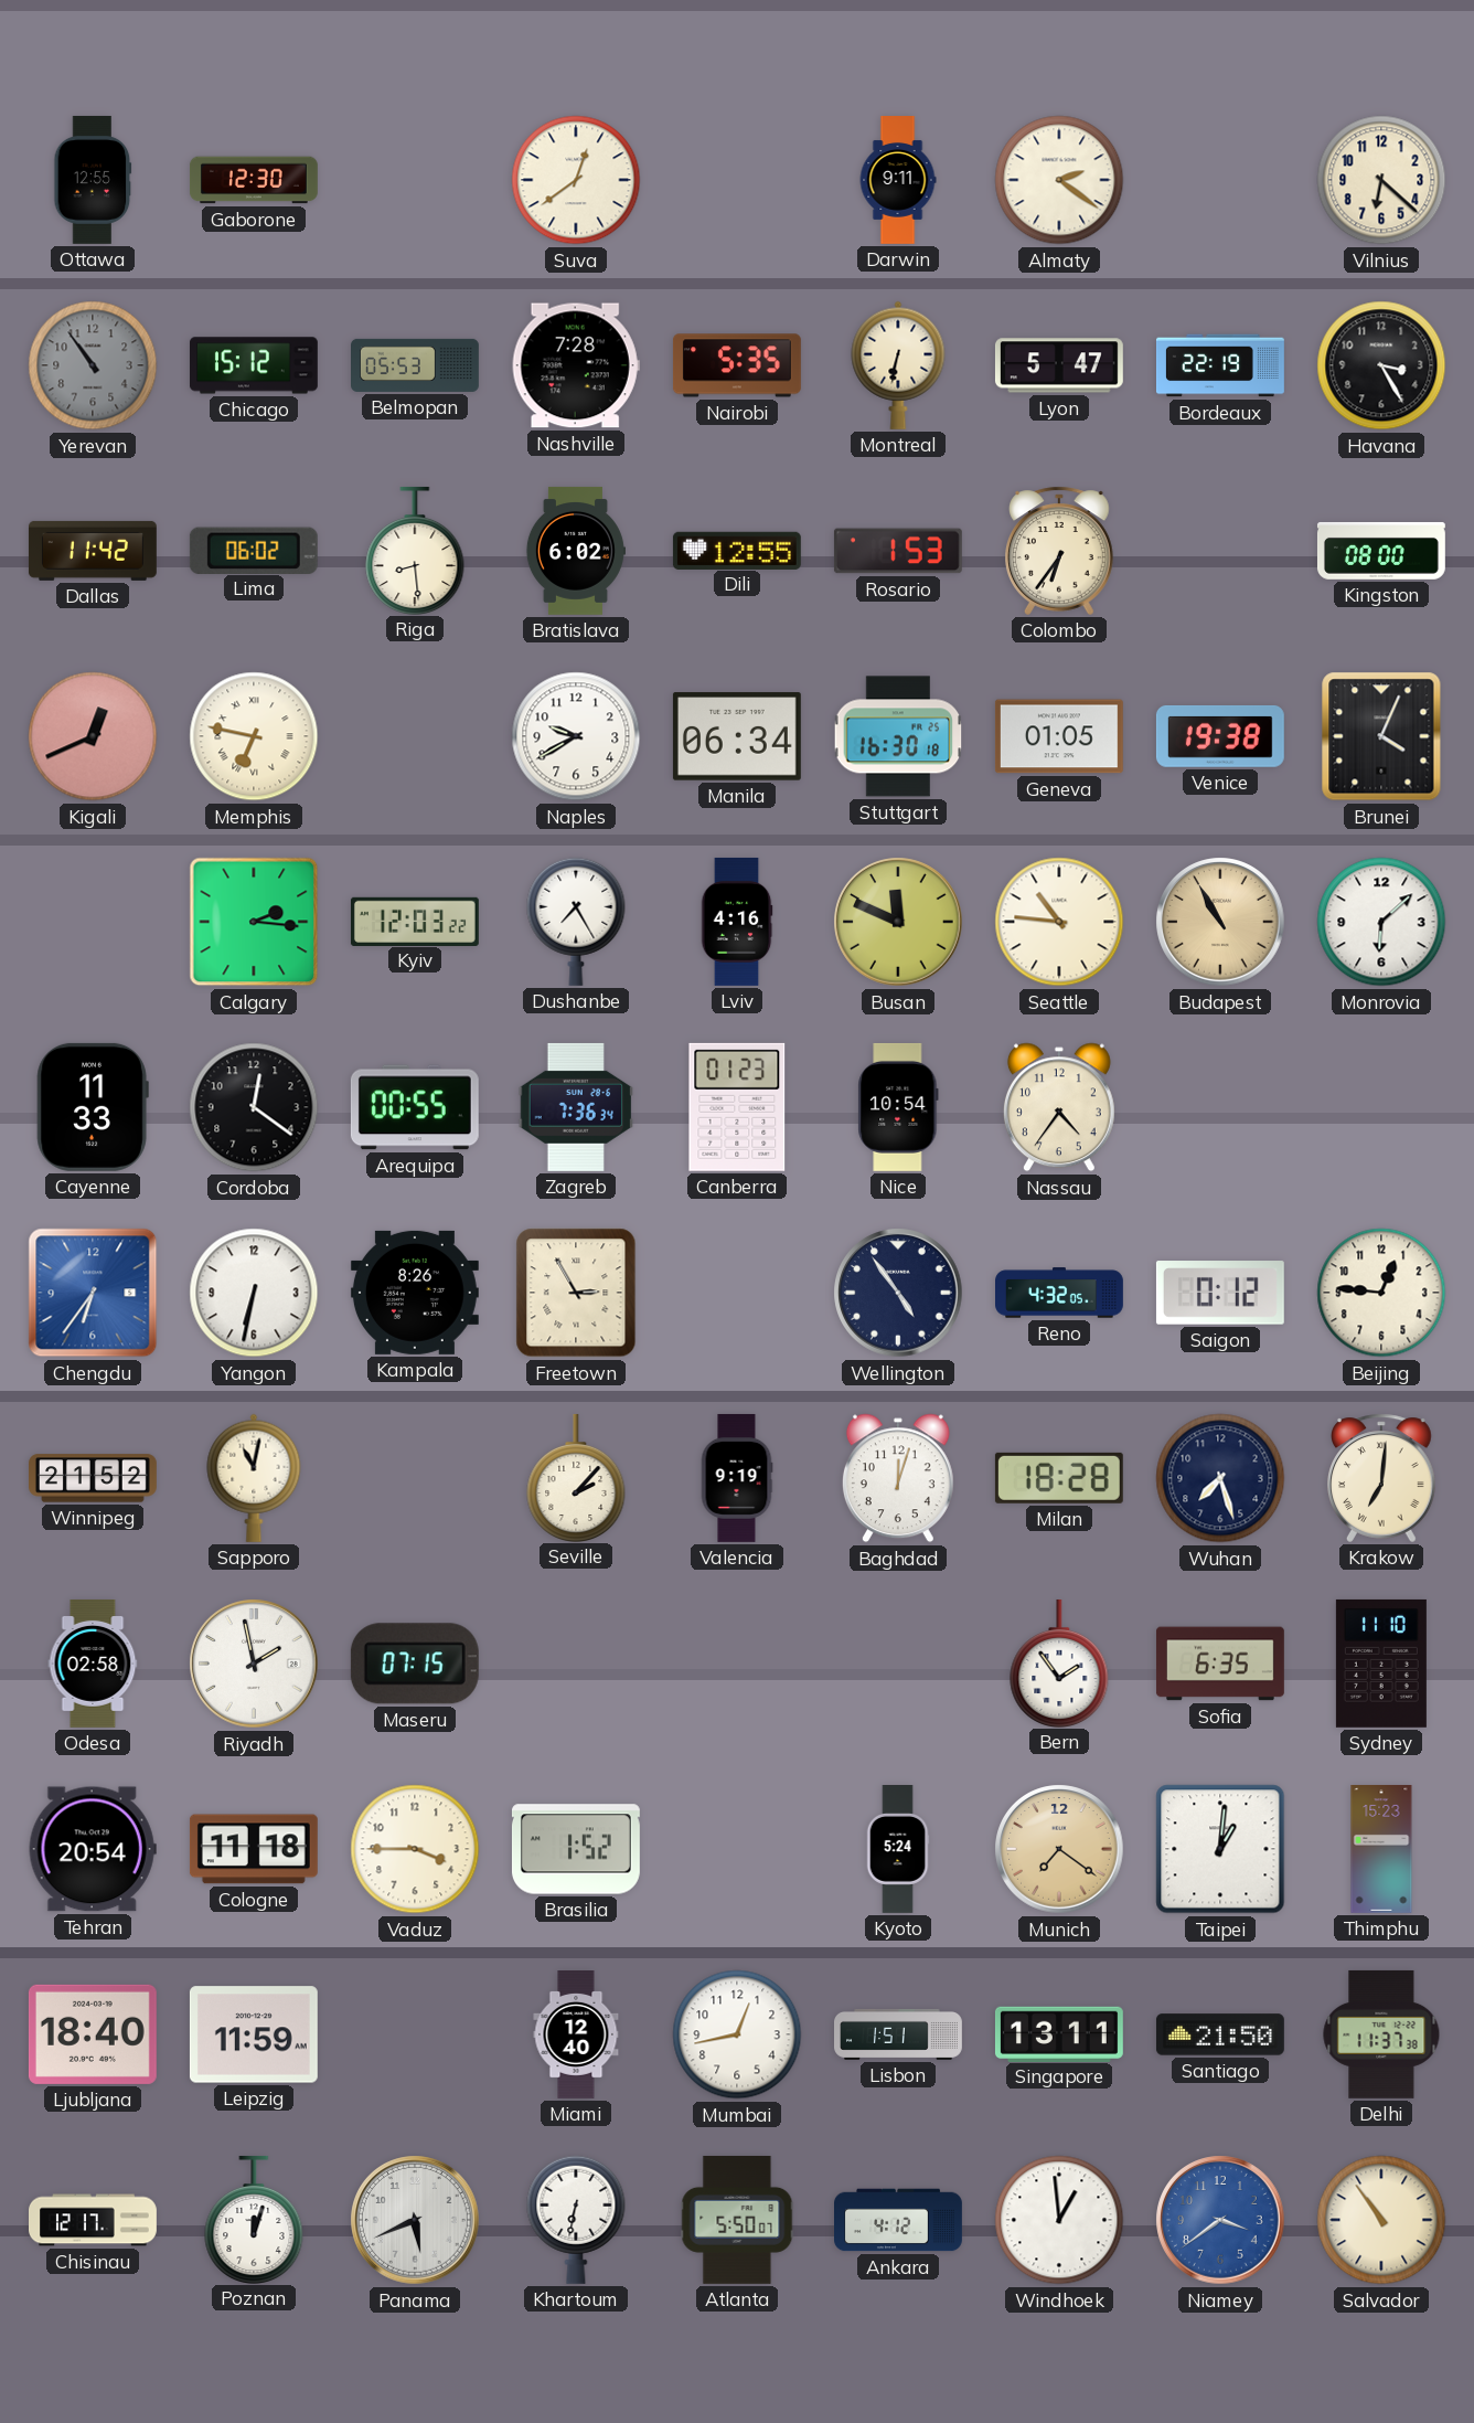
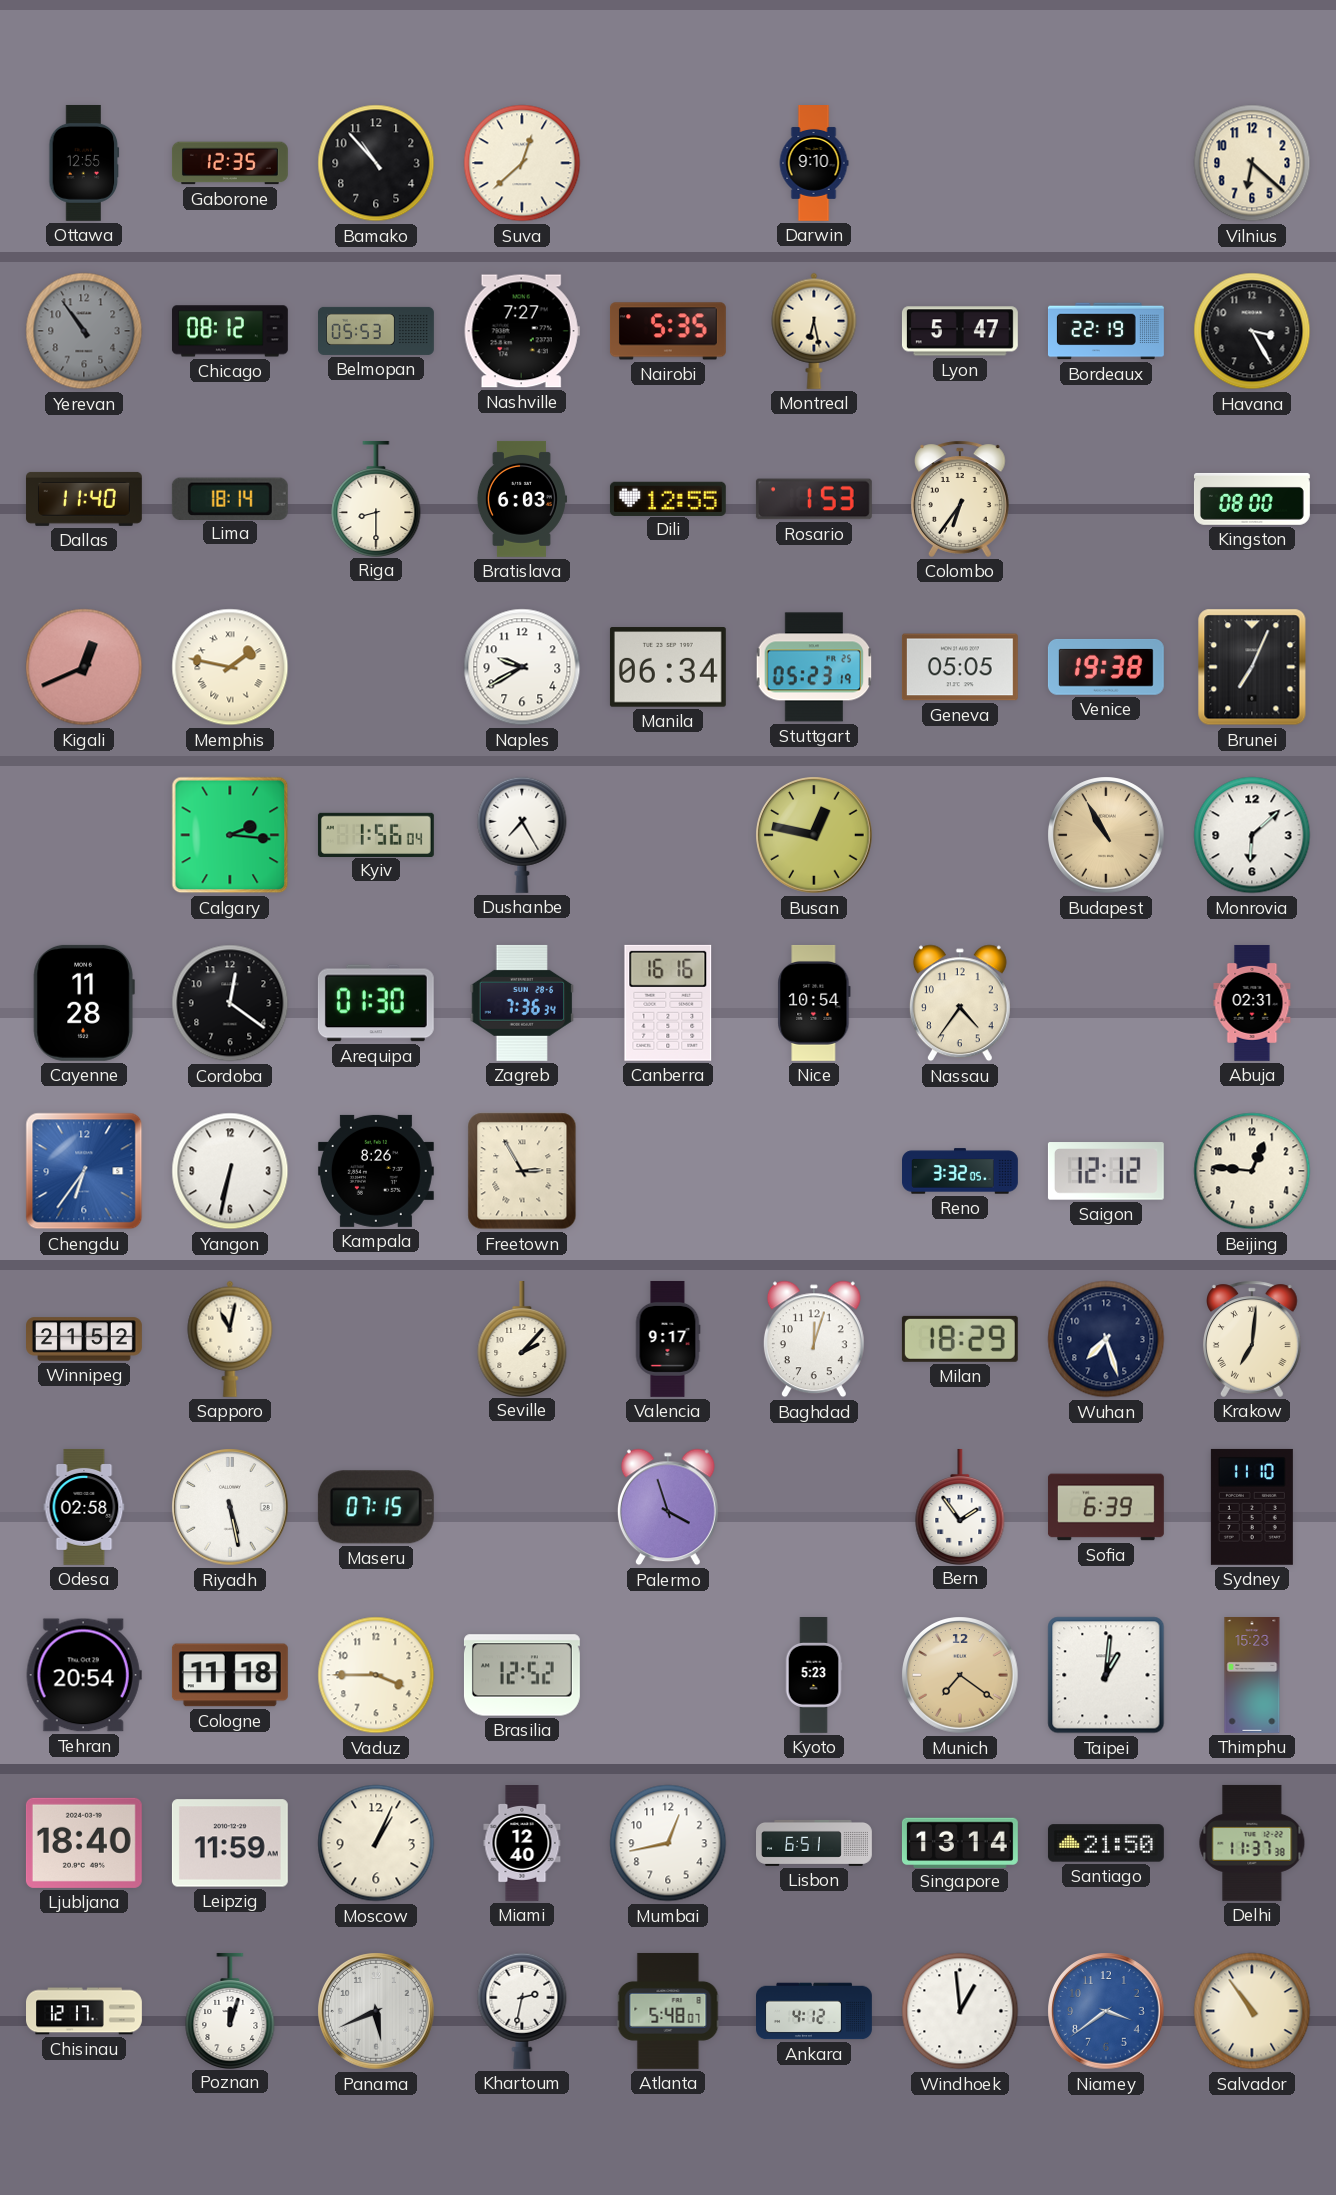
Gaborone: 12:30 -> 12:35 (230, 163)
Bamako: none -> 10:53 (376, 163)
Suva: 12:39 -> 12:38 (522, 163)
Darwin: 9:11 -> 9:10 (814, 164)
Almaty: 2:21 -> none (1059, 180)
Chicago: 15:12 -> 08:12 (230, 331)
Nashville: 7:28 -> 7:27 (522, 331)
Montreal: 6:32 -> 6:28 (814, 331)
Dallas: 11:42 -> 11:40 (84, 499)
Lima: 06:02 -> 18:14 (230, 498)
Riga: 8:29 -> 8:30 (376, 498)
Bratislava: 6:02 -> 6:03 (521, 499)
Memphis: 6:47 -> 1:47 (230, 667)
Stuttgart: 16:30 -> 05:23 (814, 667)
Geneva: 01:05 -> 05:05 (960, 667)
Brunei: 4:04 -> 7:04 (1252, 667)
Kyiv: 12:03 -> 1:56 (376, 834)
Lviv: 4:16 -> none (737, 922)
Busan: 11:49 -> 12:47 (814, 835)
Seattle: 10:46 -> none (1059, 922)
Cayenne: 11:33 -> 11:28 (84, 1003)
Arequipa: 00:55 -> 01:30 (376, 1003)
Canberra: 01:23 -> 16:16 (668, 1003)
Abuja: none -> 02:31 (1252, 1003)
Wellington: 4:54 -> none (898, 1293)
Reno: 4:32 -> 3:32 (961, 1171)
Saigon: 0:12 -> 12:12 (1106, 1171)
Valencia: 9:19 -> 9:17 (668, 1339)
Milan: 18:28 -> 18:29 (960, 1339)
Riyadh: 1:58 -> 5:28 (230, 1507)
Palermo: none -> 3:57 (668, 1507)
Sofia: 6:35 -> 6:39 (1106, 1507)
Brasilia: 1:52 -> 12:52 (522, 1675)
Kyoto: 5:24 -> 5:23 (814, 1676)
Moscow: none -> 1:04 (376, 1843)
Lisbon: 1:51 -> 6:51 (815, 1843)
Singapore: 13:11 -> 13:14 (960, 1842)
Khartoum: 6:32 -> 2:32 (522, 2011)
Atlanta: 5:50 -> 5:48 (668, 2011)
